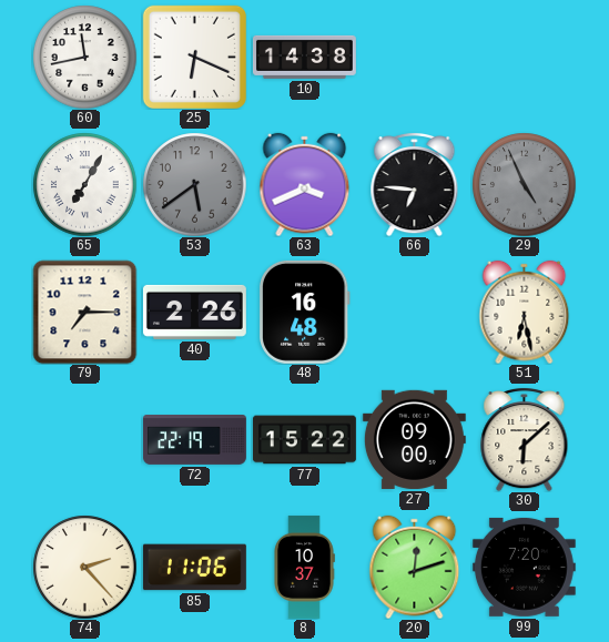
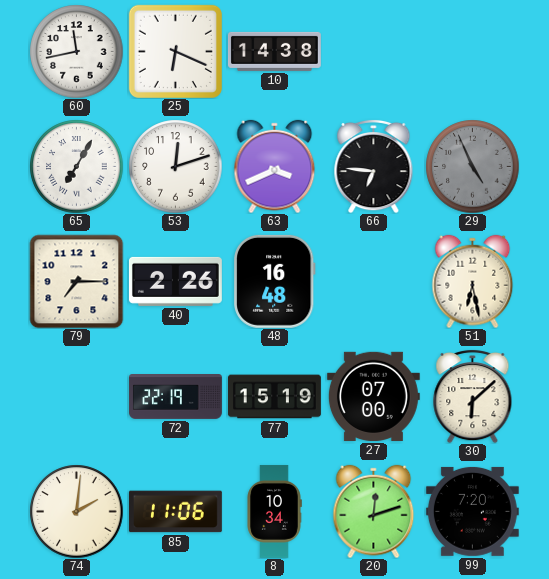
53: 5:39 -> 12:12 (175, 166)
53 dial: grey -> white (175, 166)
77: 15:22 -> 15:19 (274, 397)
27: 09:00 -> 07:00 (373, 396)
74: 2:23 -> 2:01 (76, 511)
8: 10:37 -> 10:34 (274, 511)
